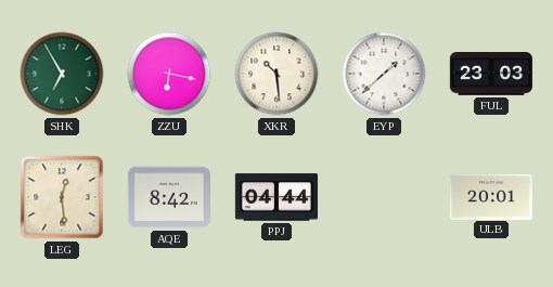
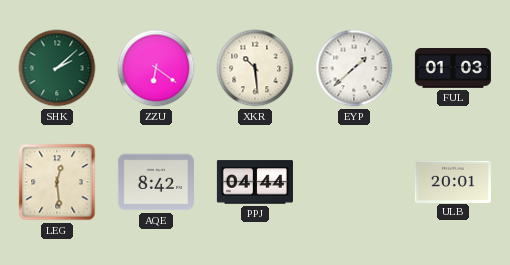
SHK: 6:55 -> 2:08 (57, 68)
ZZU: 6:17 -> 6:21 (156, 68)
FUL: 23:03 -> 01:03 (453, 69)
